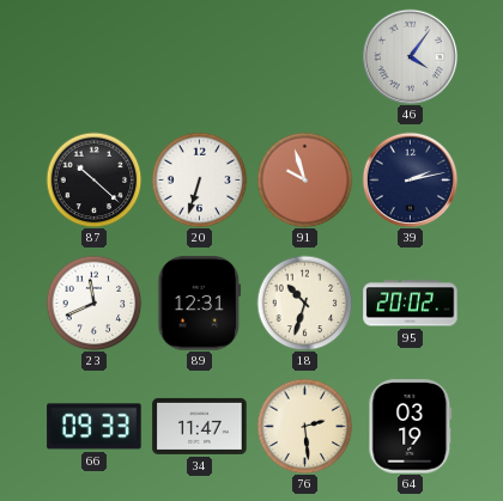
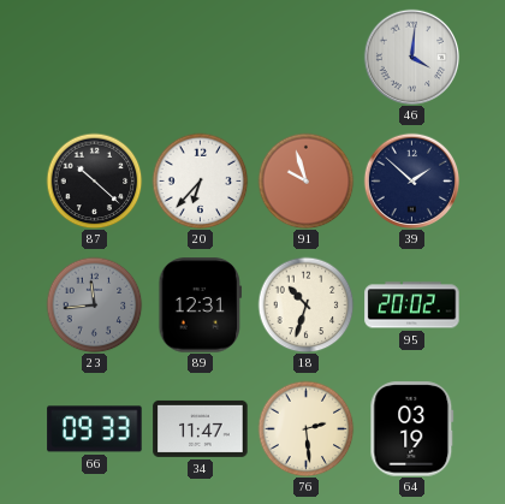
46: 4:06 -> 4:01 (411, 57)
20: 6:33 -> 6:37 (200, 180)
39: 2:13 -> 1:52 (411, 180)
23: 11:41 -> 11:44 (94, 304)
23 dial: white -> grey (94, 304)
